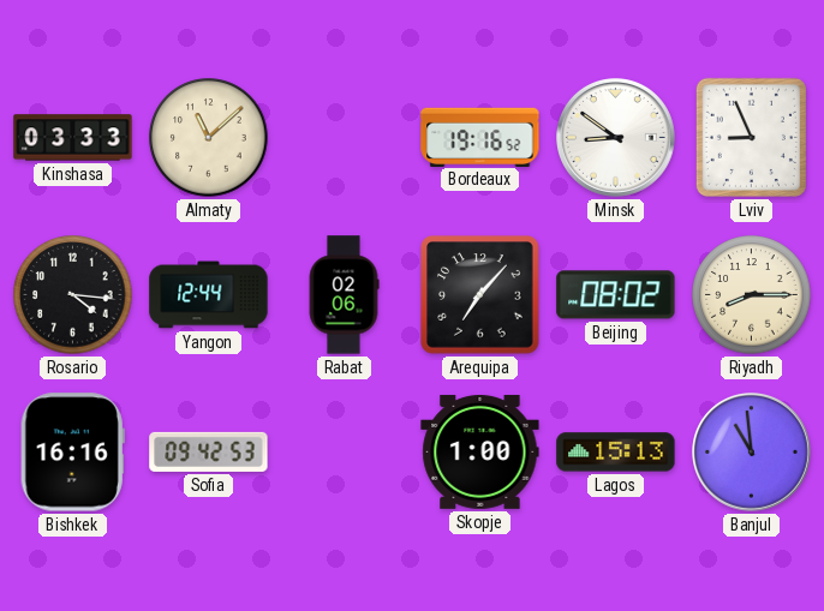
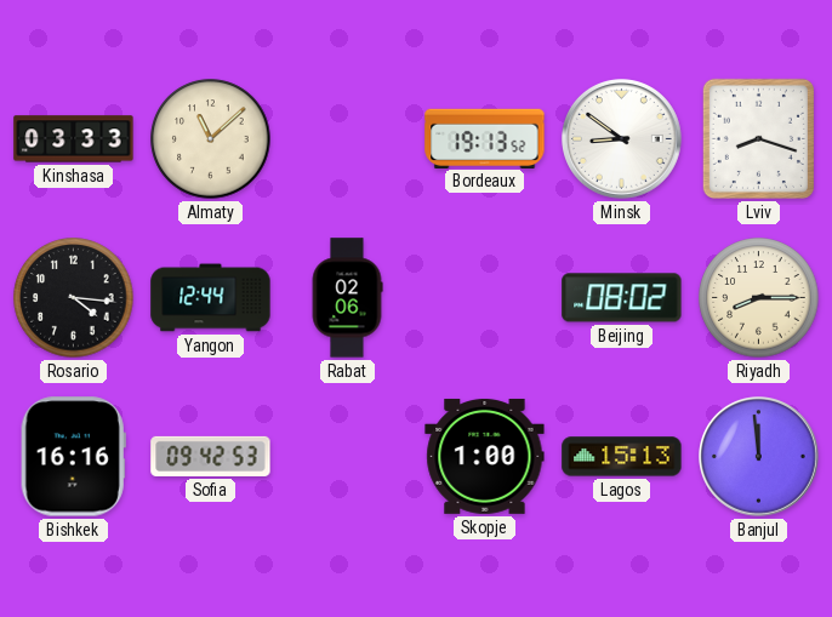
Bordeaux: 19:16 -> 19:13 (485, 138)
Lviv: 8:56 -> 8:18 (758, 138)
Arequipa: 7:07 -> none (480, 295)
Banjul: 10:59 -> 11:59 (759, 457)
